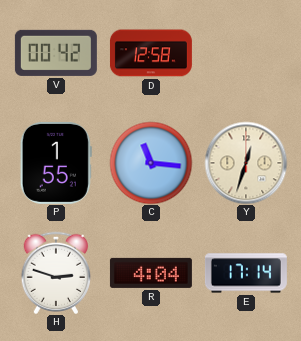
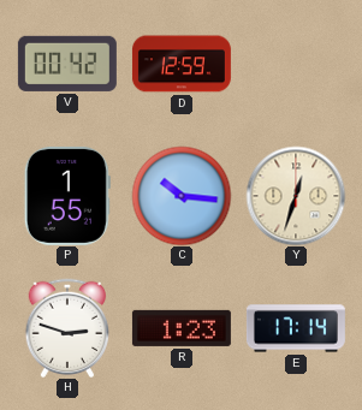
D: 12:58 -> 12:59 (182, 64)
C: 11:16 -> 10:16 (182, 196)
R: 4:04 -> 1:23 (182, 328)
